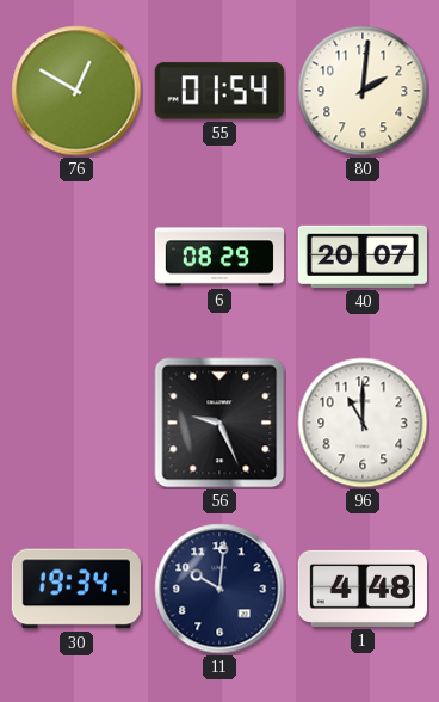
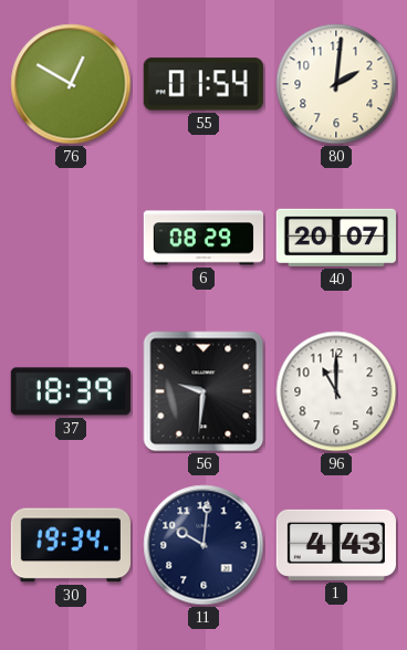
37: none -> 18:39 (71, 391)
56: 9:26 -> 9:31 (203, 391)
1: 4:48 -> 4:43 (336, 545)
